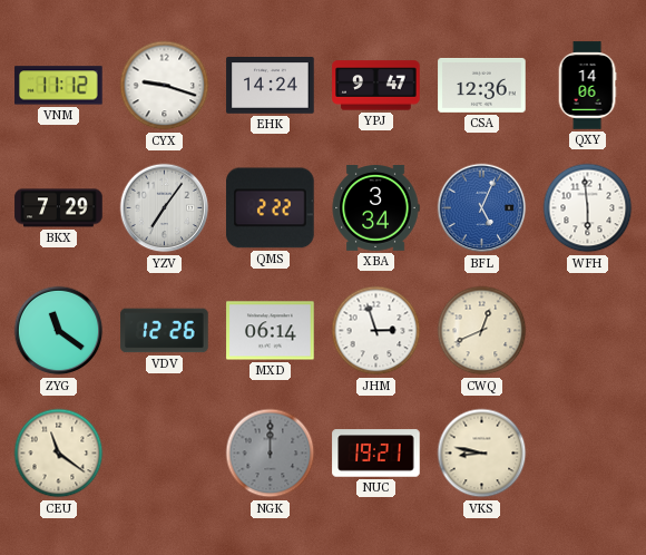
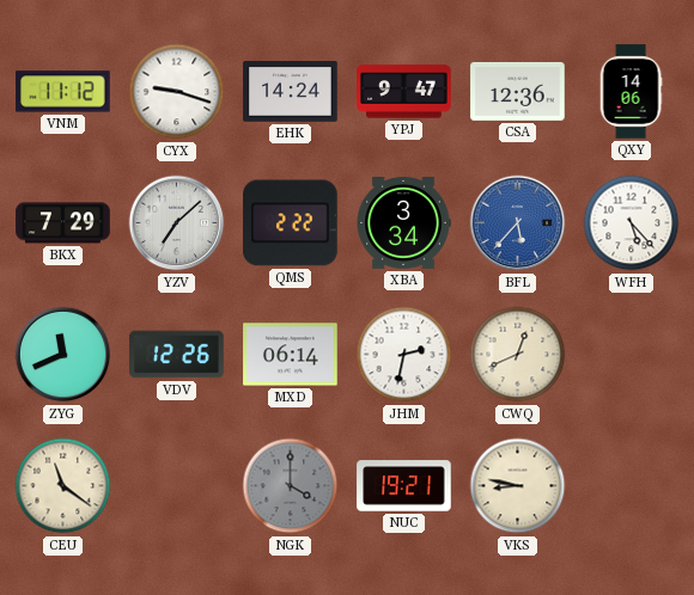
YZV: 7:06 -> 7:08 (177, 223)
BFL: 5:04 -> 5:37 (518, 223)
WFH: 5:59 -> 5:23 (632, 223)
ZYG: 11:21 -> 11:41 (63, 355)
JHM: 2:57 -> 2:32 (404, 355)
NGK: 12:00 -> 4:00 (291, 486)
